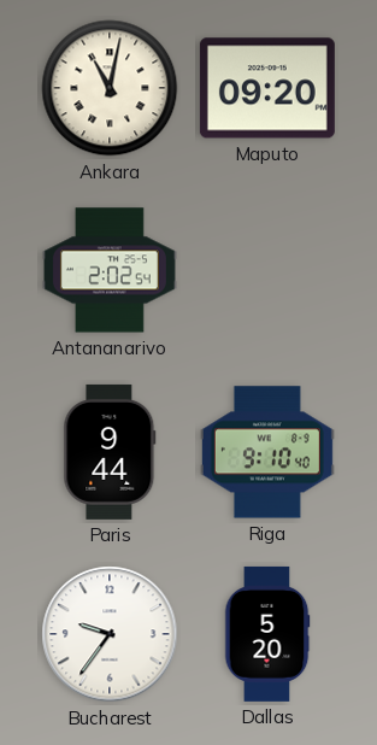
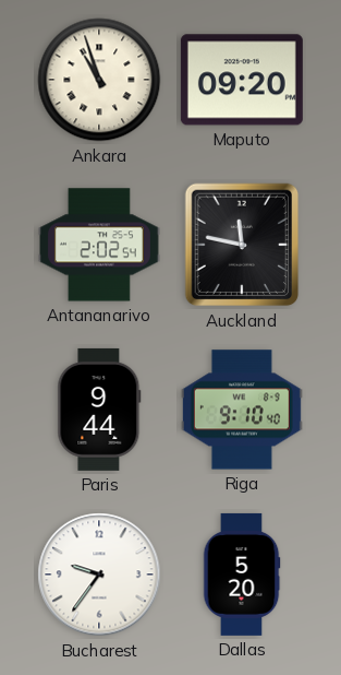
Ankara: 11:02 -> 10:57 (99, 80)
Auckland: none -> 11:47 (242, 245)
